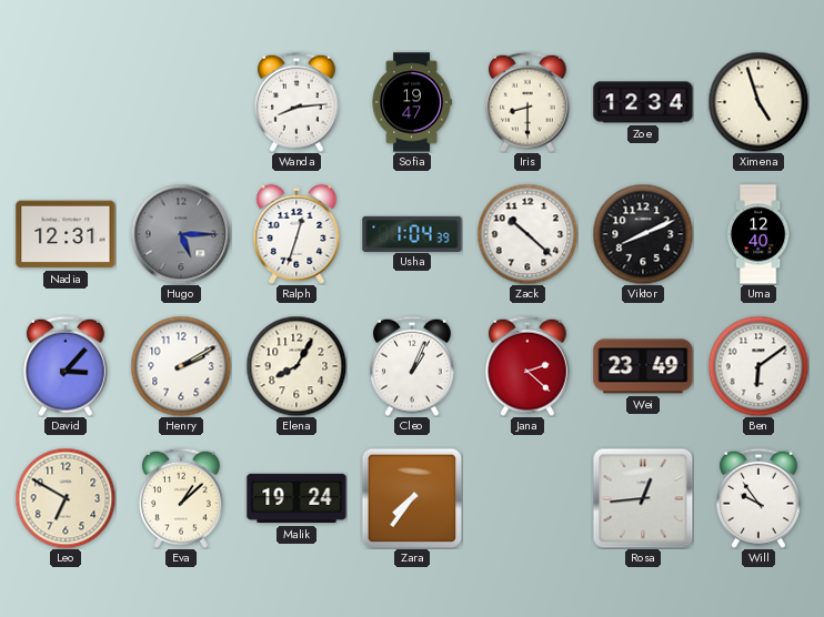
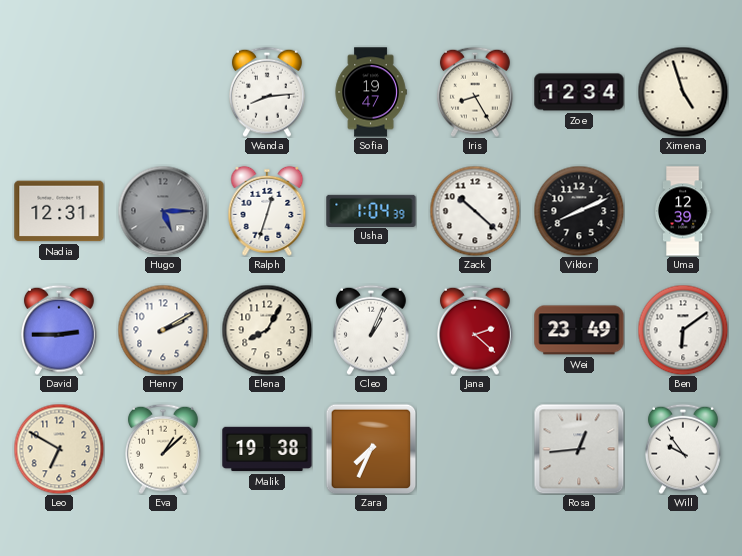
Iris: 8:30 -> 8:25 (476, 92)
Uma: 12:40 -> 12:39 (683, 211)
David: 3:07 -> 2:45 (60, 330)
Malik: 19:24 -> 19:38 (267, 449)
Zara: 7:36 -> 7:34 (371, 449)
